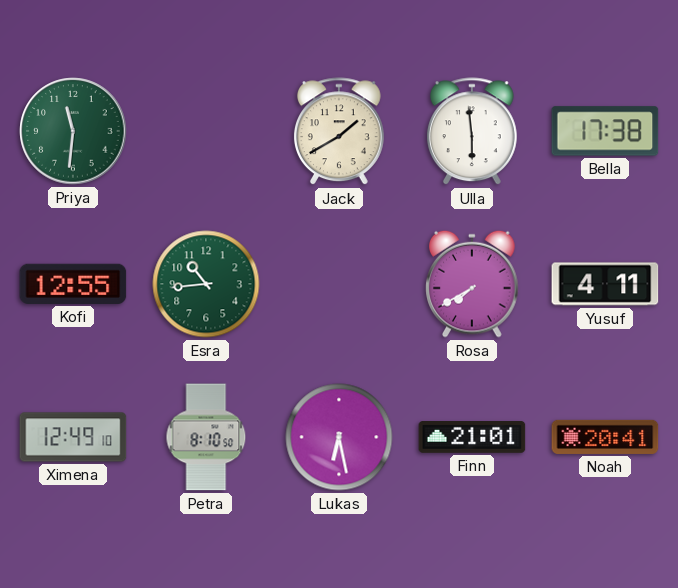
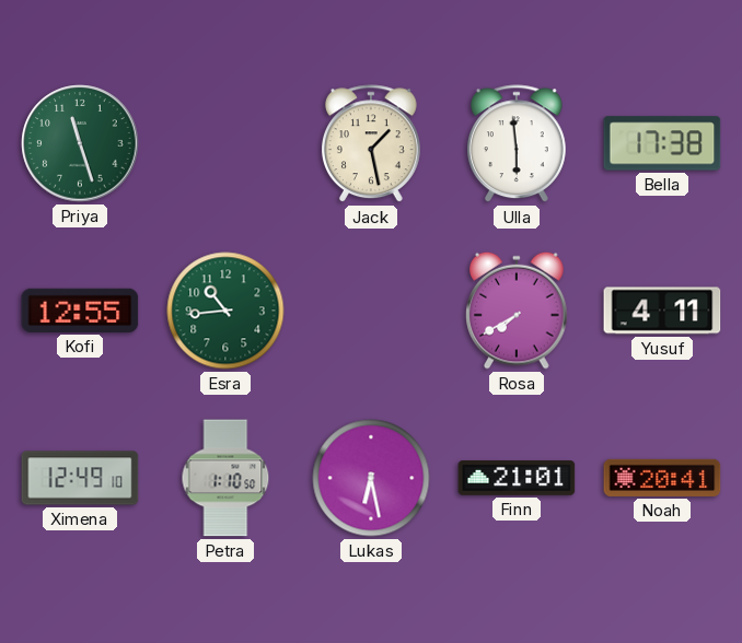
Priya: 11:31 -> 11:27 (80, 143)
Jack: 1:40 -> 1:28 (371, 144)
Petra: 8:10 -> 1:10 (225, 478)
